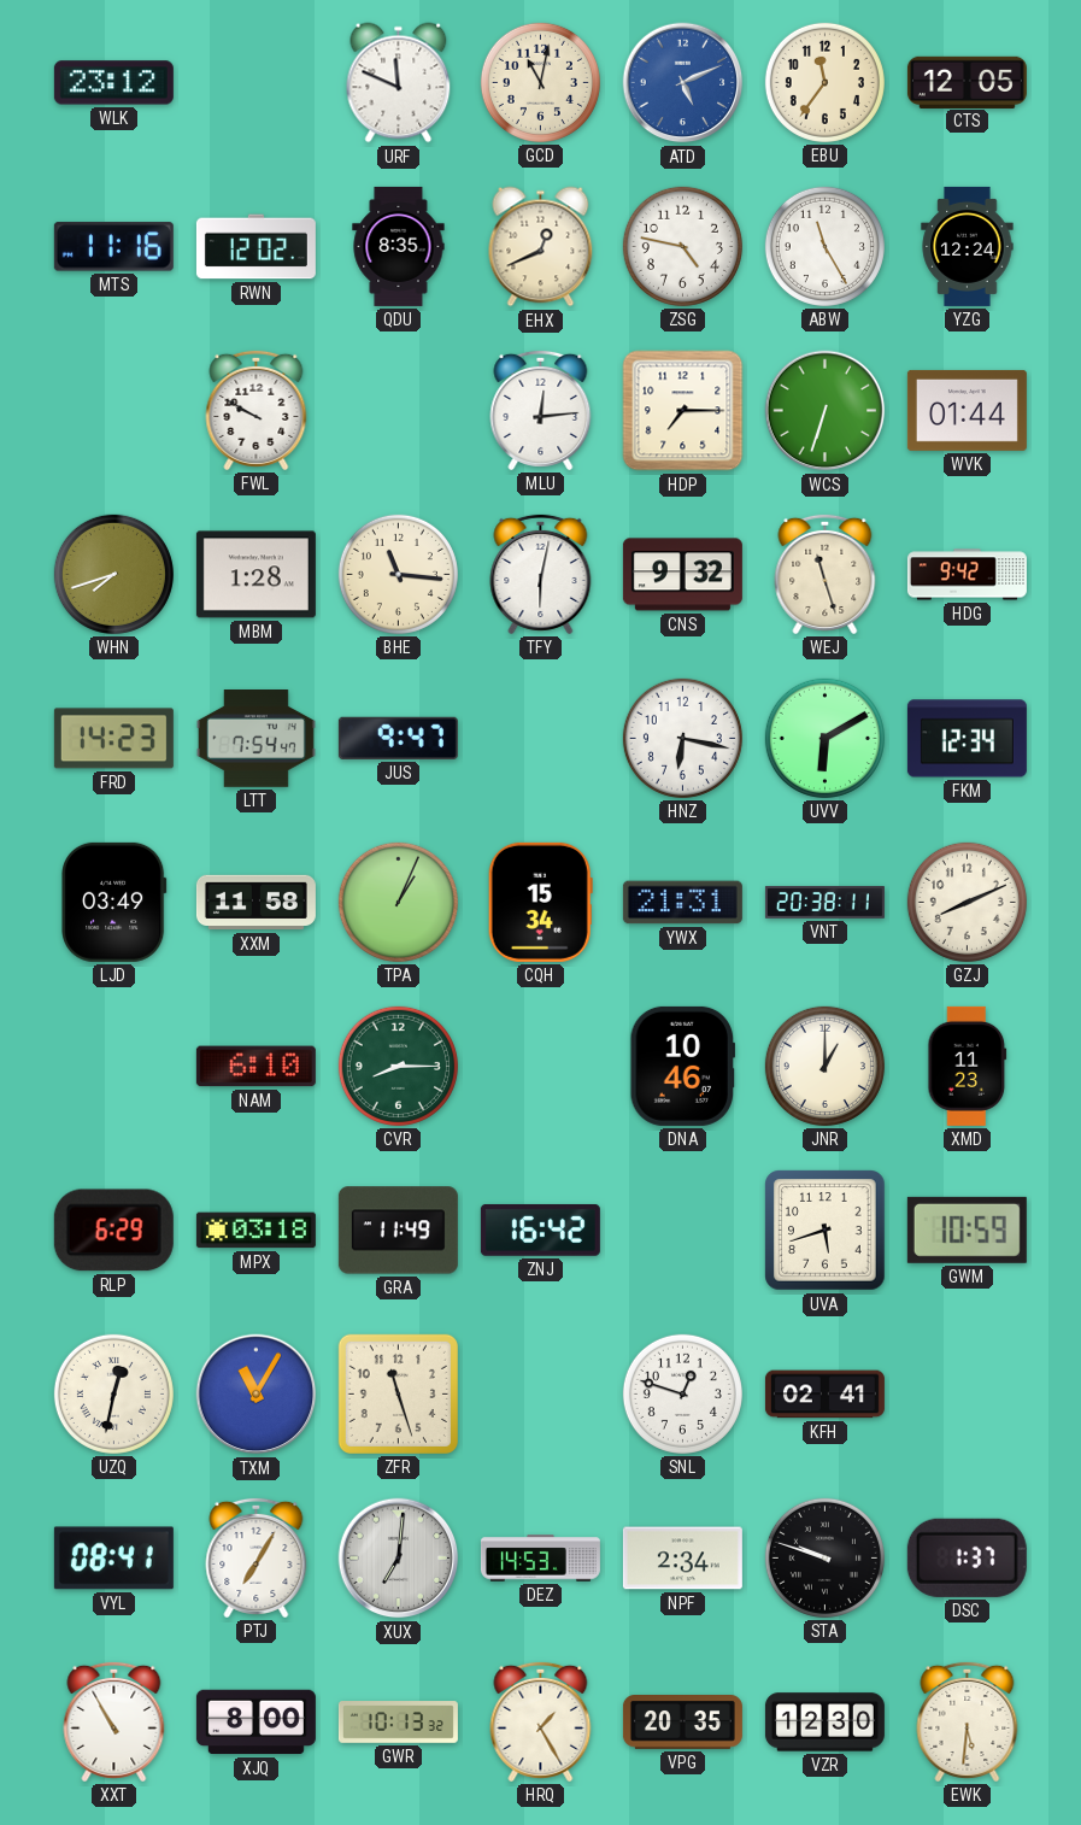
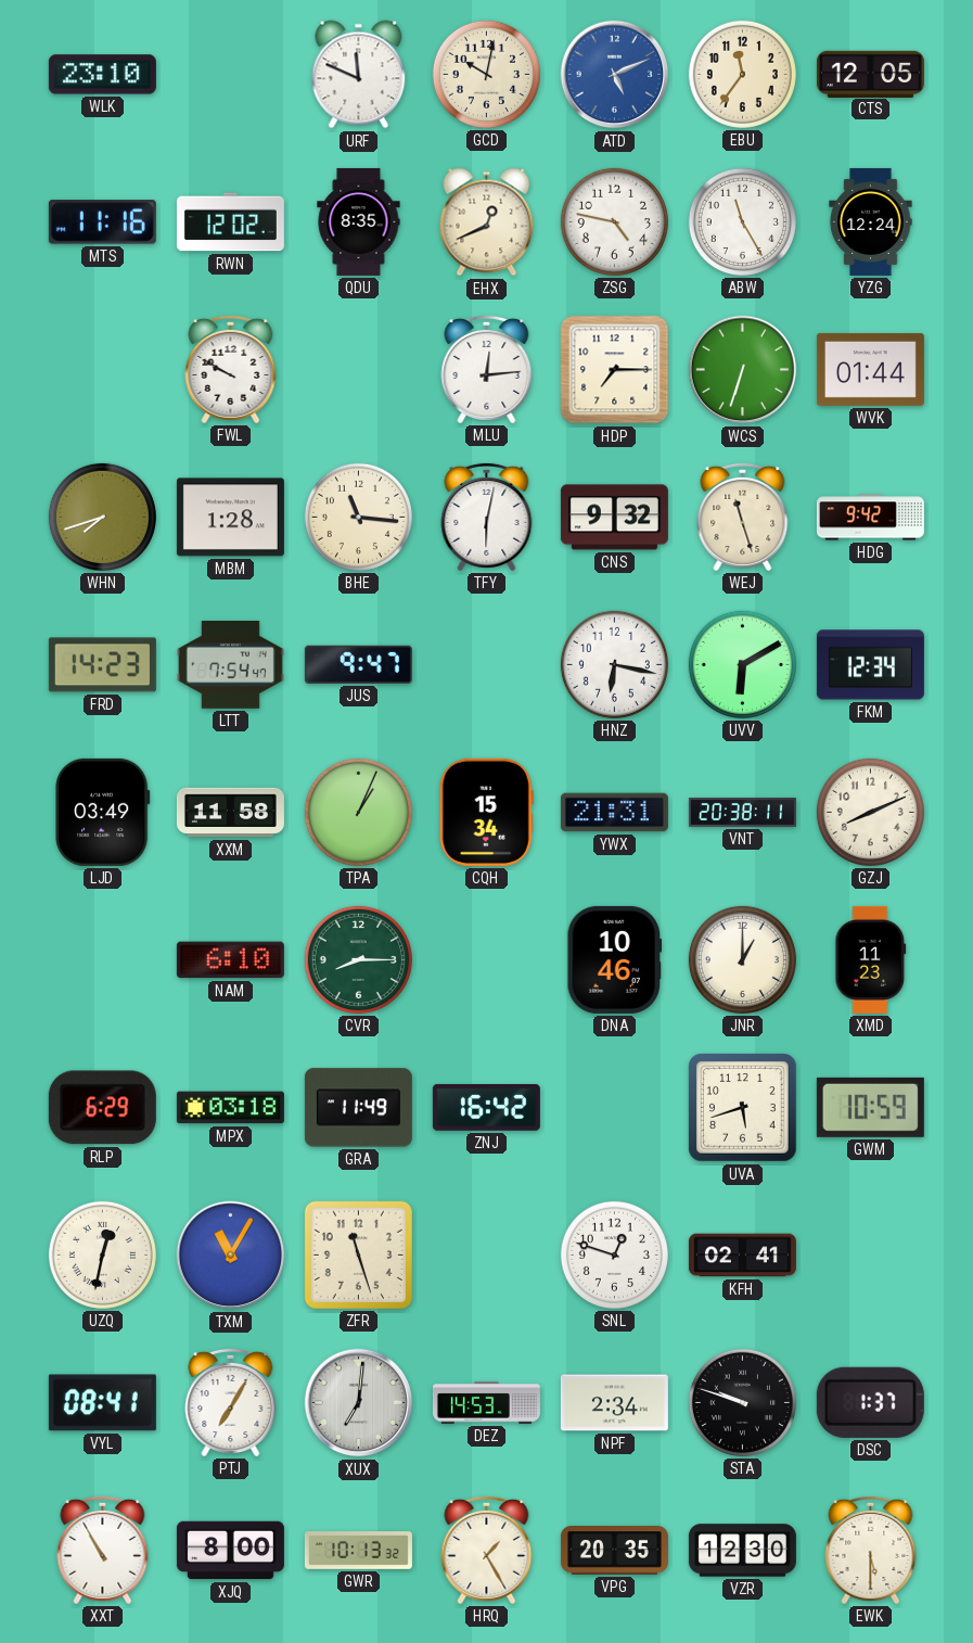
WLK: 23:12 -> 23:10 (102, 75)
GCD: 11:02 -> 10:02 (486, 74)
EWK: 5:31 -> 5:30 (871, 1550)
